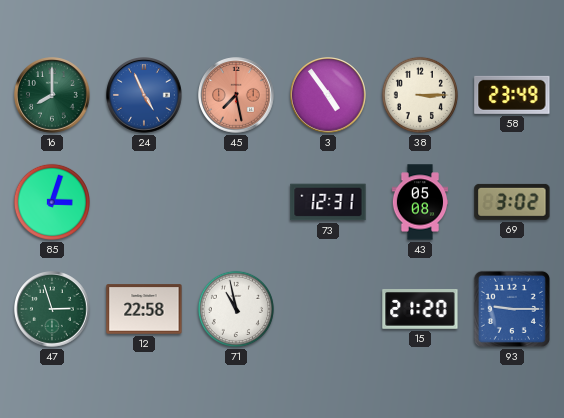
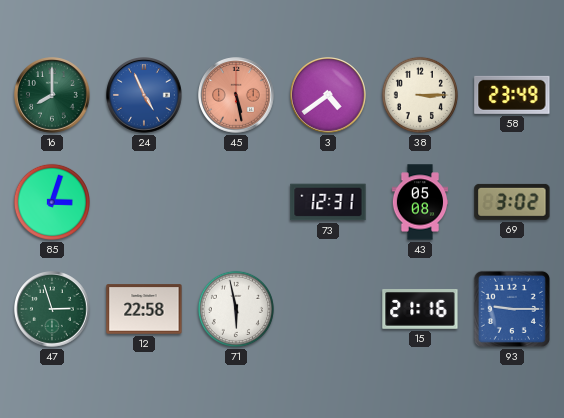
45: 7:28 -> 5:28 (236, 95)
3: 4:54 -> 4:39 (328, 95)
71: 10:58 -> 5:58 (236, 309)
15: 21:20 -> 21:16 (420, 309)
